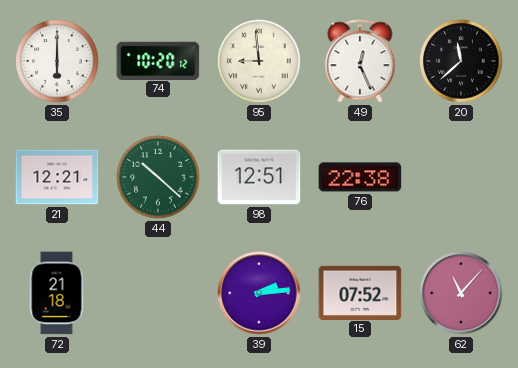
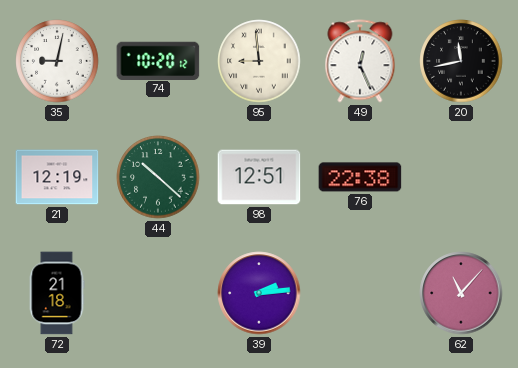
35: 6:00 -> 9:02 (57, 61)
20: 11:38 -> 11:43 (461, 61)
21: 12:21 -> 12:19 (57, 177)
15: 07:52 -> none (360, 292)
